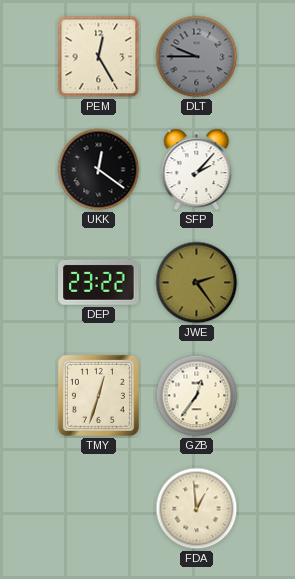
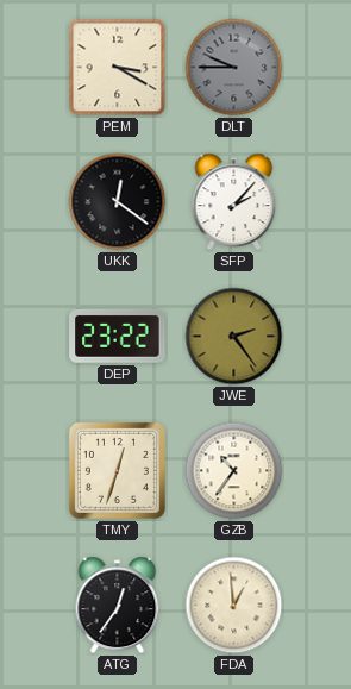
PEM: 12:25 -> 3:20 (118, 68)
GZB: 12:36 -> 10:36 (234, 471)
ATG: none -> 12:36 (118, 606)
